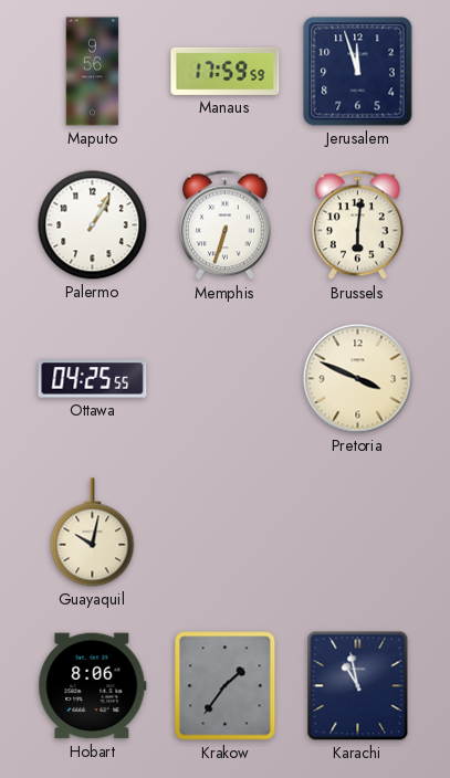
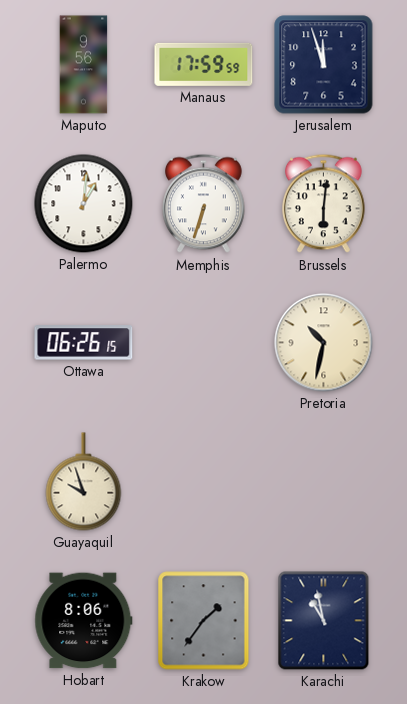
Palermo: 1:05 -> 1:01 (84, 204)
Ottawa: 04:25 -> 06:26 (84, 343)
Pretoria: 3:49 -> 10:32 (324, 343)
Guayaquil: 10:02 -> 9:57 (84, 482)
